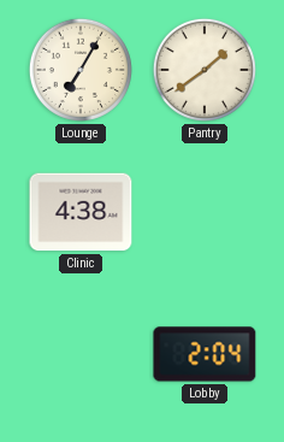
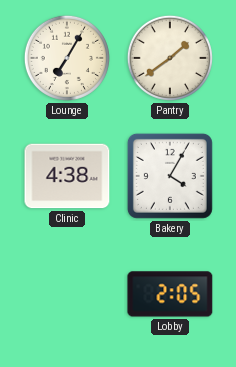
Bakery: none -> 4:05 (170, 176)
Lobby: 2:04 -> 2:05 (170, 294)
